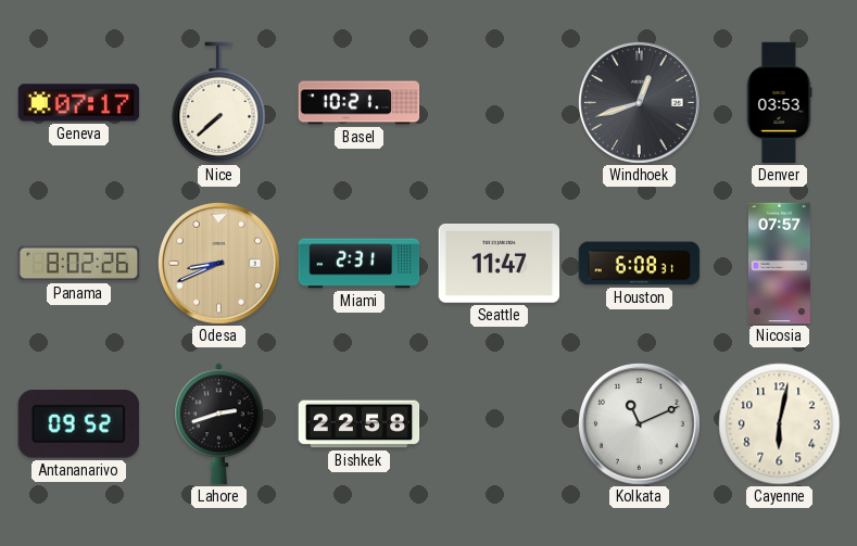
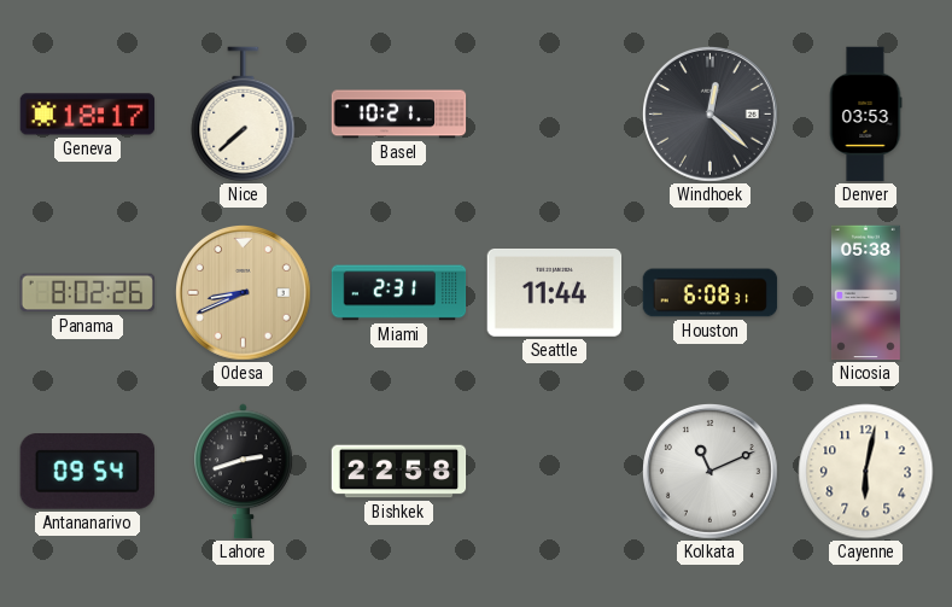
Geneva: 07:17 -> 18:17 (88, 115)
Windhoek: 12:42 -> 12:22 (711, 115)
Seattle: 11:47 -> 11:44 (555, 293)
Nicosia: 07:57 -> 05:38 (865, 293)
Antananarivo: 09:52 -> 09:54 (87, 472)
